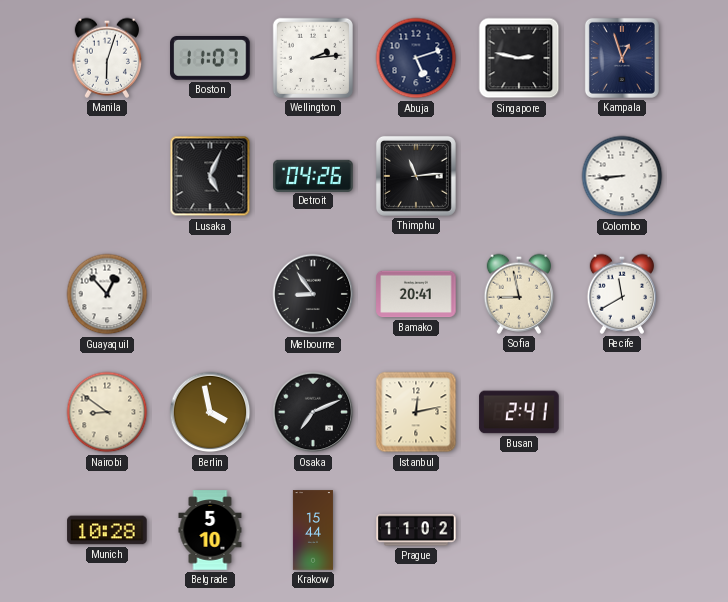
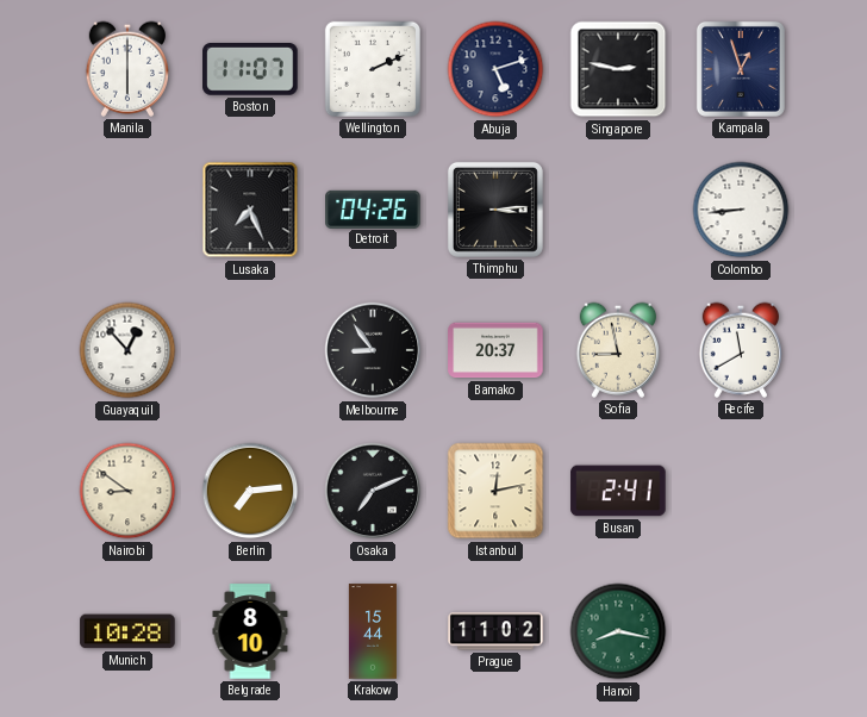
Manila: 6:03 -> 6:00 (126, 69)
Wellington: 2:14 -> 2:11 (373, 69)
Lusaka: 5:04 -> 7:26 (250, 210)
Thimphu: 11:14 -> 3:14 (495, 210)
Bamako: 20:41 -> 20:37 (495, 350)
Berlin: 3:58 -> 7:14 (250, 491)
Belgrade: 5:10 -> 8:10 (250, 631)
Hanoi: none -> 8:17 (618, 631)
